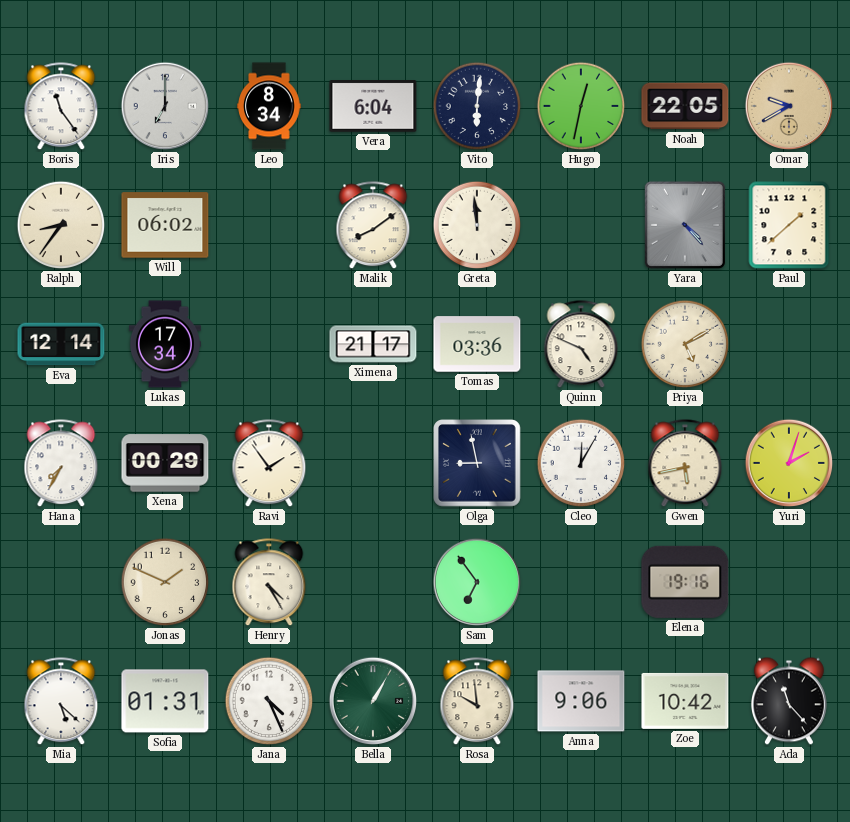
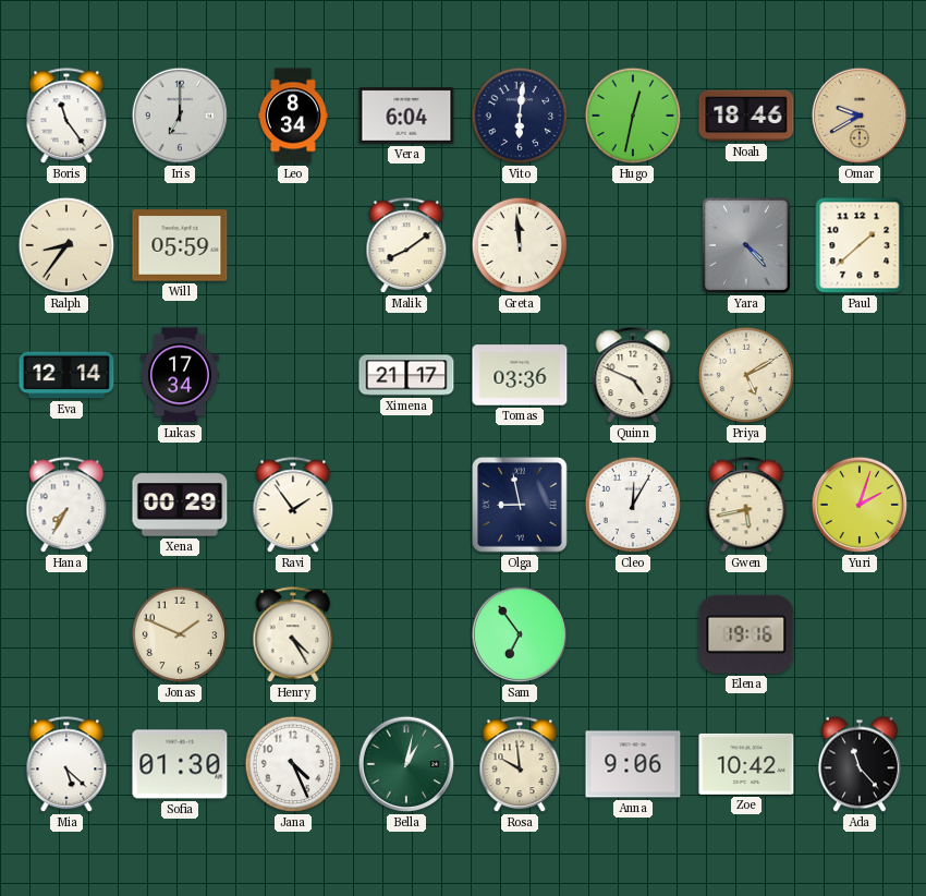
Noah: 22:05 -> 18:46 (746, 116)
Will: 06:02 -> 05:59 (180, 245)
Sofia: 01:31 -> 01:30 (180, 764)
Bella: 1:05 -> 1:02 (406, 764)
